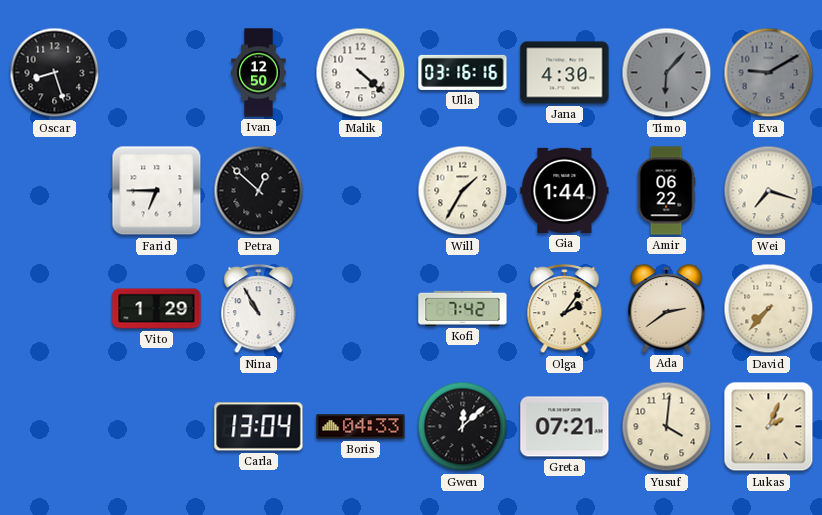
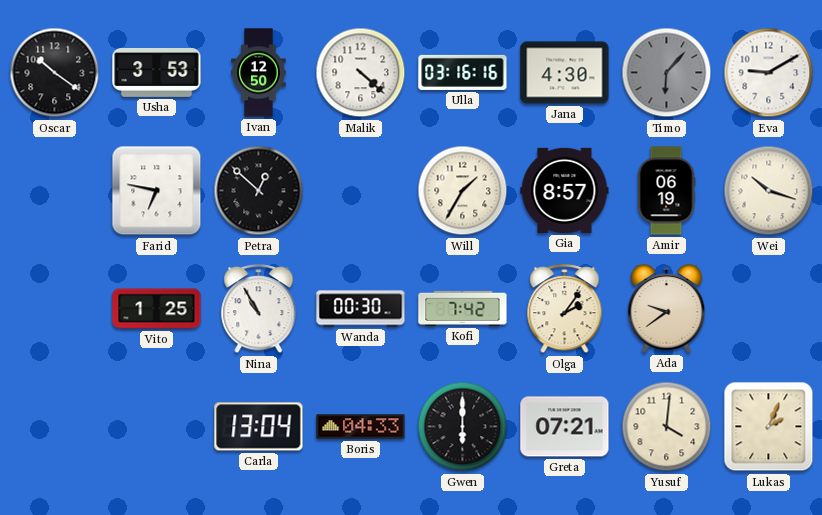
Oscar: 8:27 -> 10:21 (55, 73)
Usha: none -> 3:53 (157, 73)
Eva dial: grey -> white (769, 73)
Farid: 6:45 -> 6:47 (157, 191)
Gia: 1:44 -> 8:57 (565, 190)
Amir: 06:22 -> 06:19 (666, 191)
Wei: 7:18 -> 10:18 (769, 191)
Vito: 1:29 -> 1:25 (157, 309)
Wanda: none -> 00:30 (361, 309)
Ada: 2:39 -> 9:39 (667, 309)
David: 7:37 -> none (769, 309)
Gwen: 12:08 -> 6:00 (463, 427)
